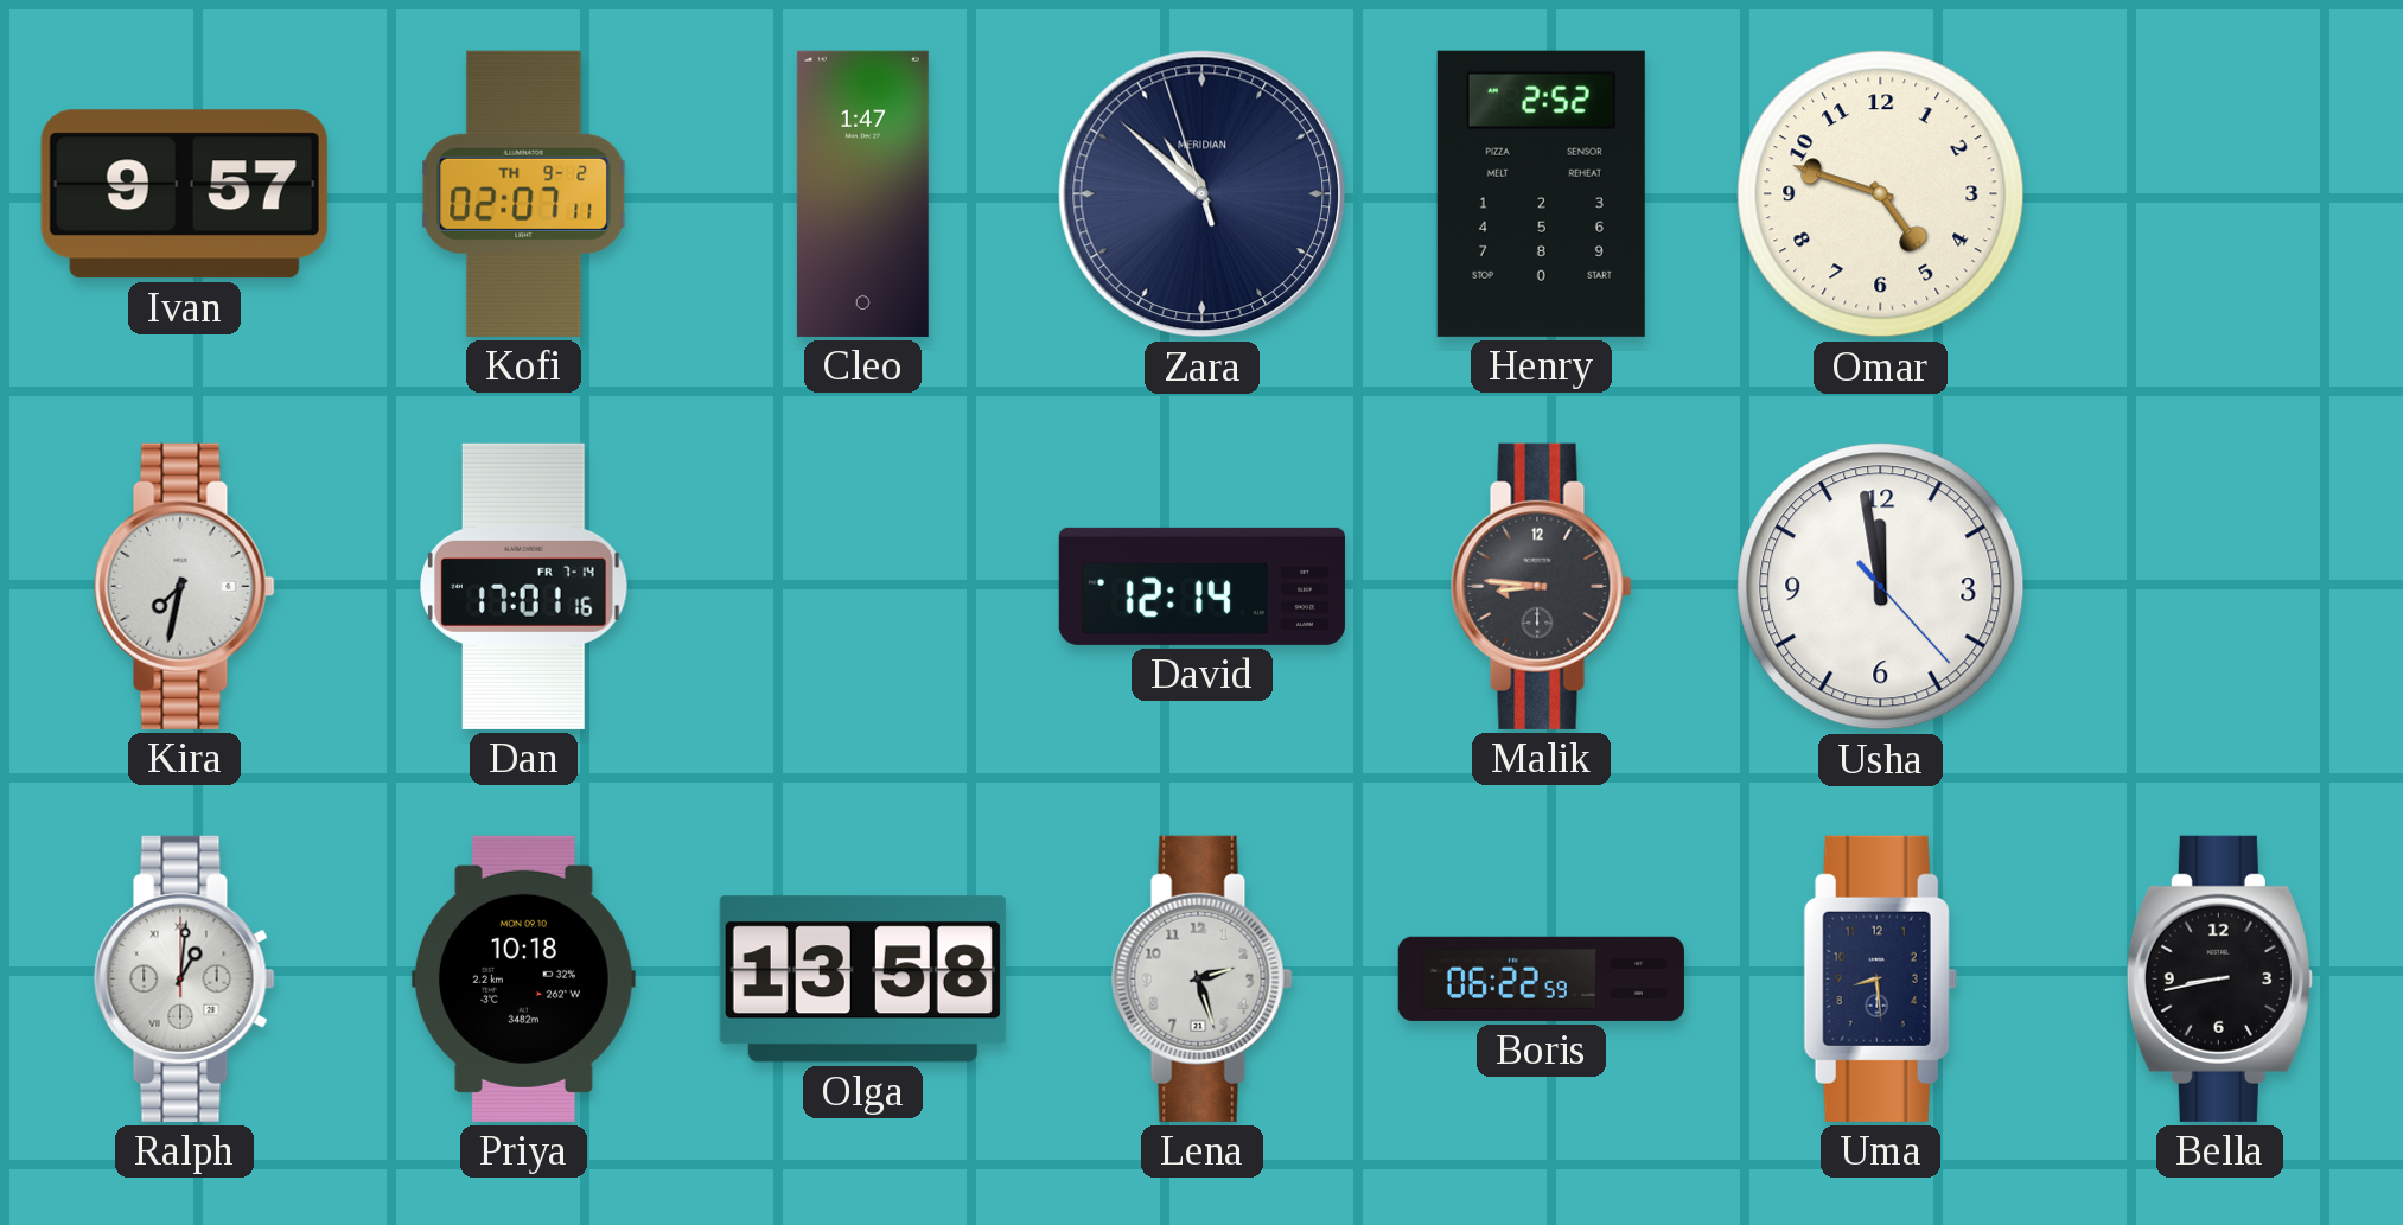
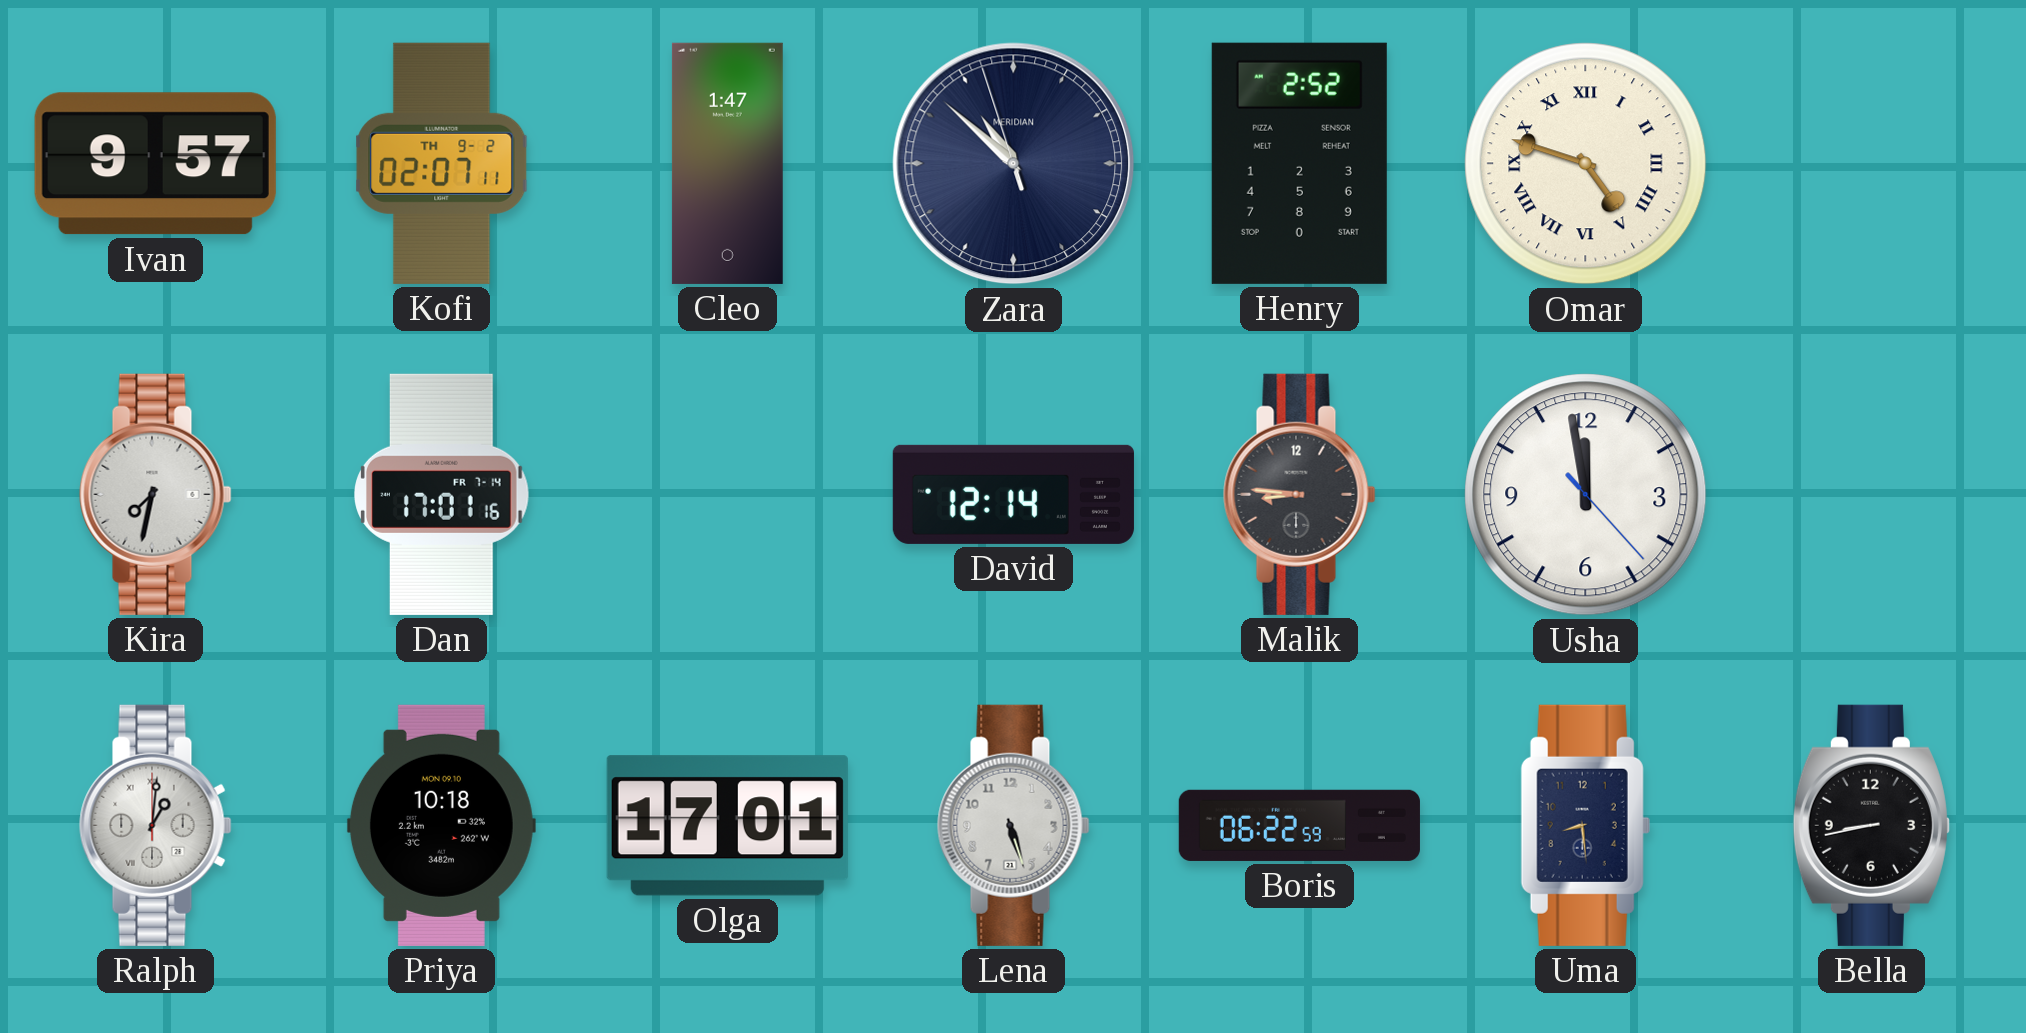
Omar numerals: Arabic -> Roman (1586, 164)
Olga: 13:58 -> 17:01 (727, 826)
Lena: 2:27 -> 5:27 (1014, 825)
